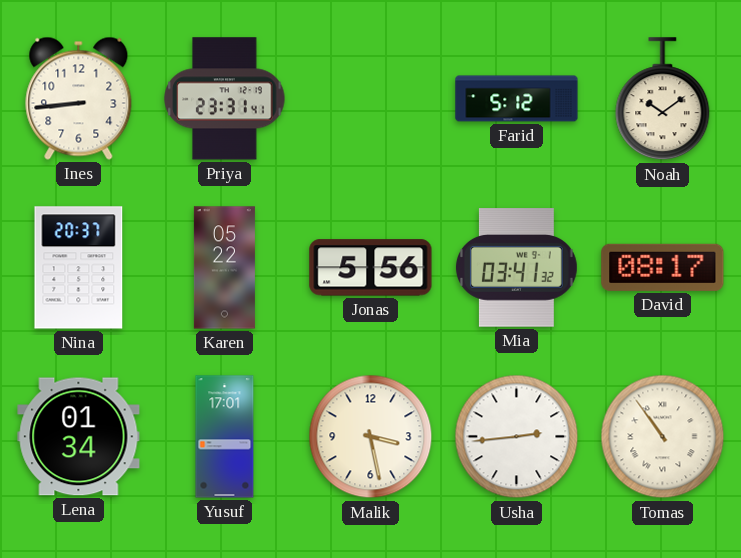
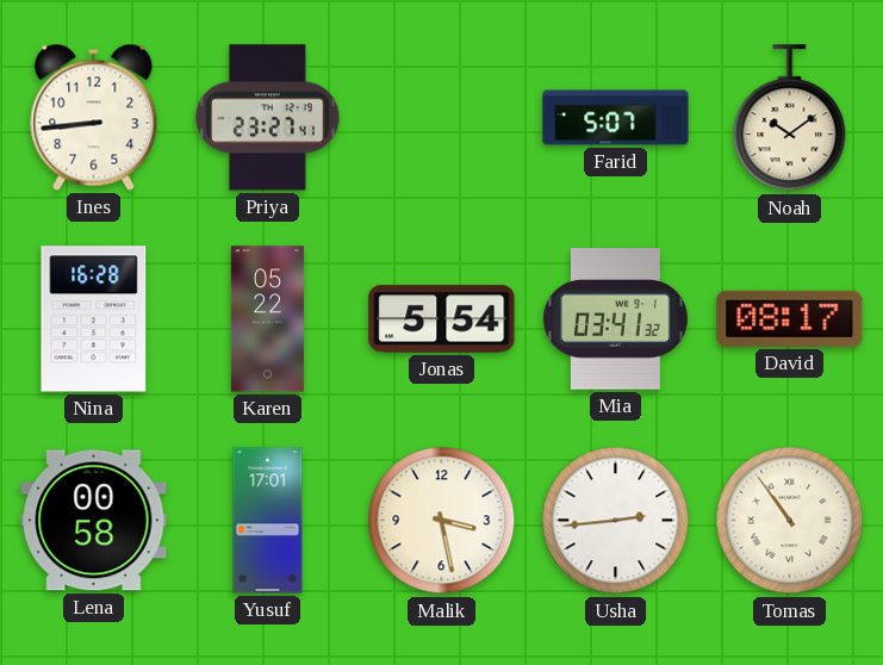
Priya: 23:31 -> 23:27 (268, 118)
Farid: 5:12 -> 5:07 (616, 118)
Nina: 20:37 -> 16:28 (94, 319)
Jonas: 5:56 -> 5:54 (442, 319)
Lena: 01:34 -> 00:58 (94, 521)
